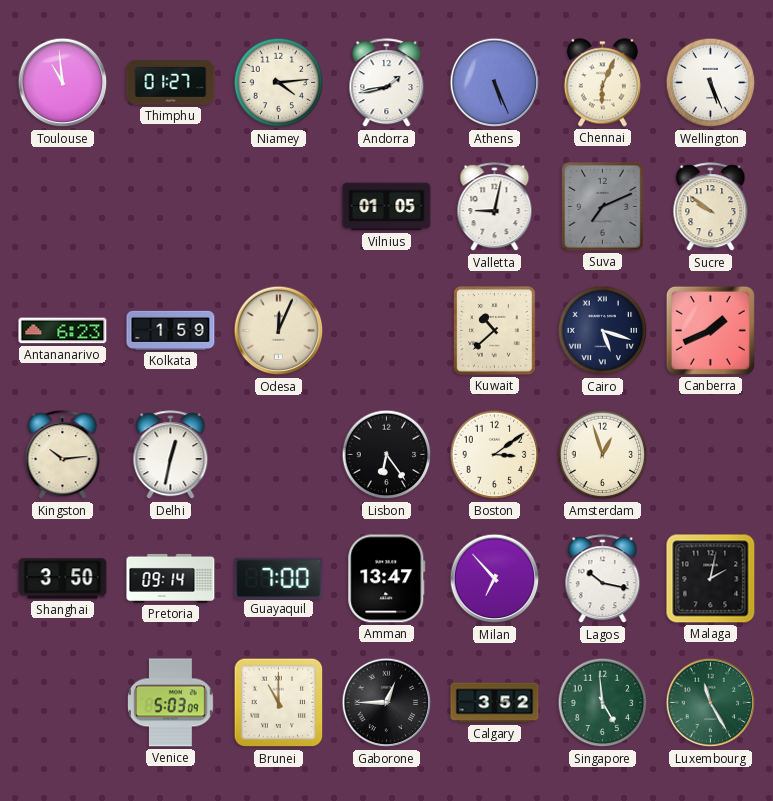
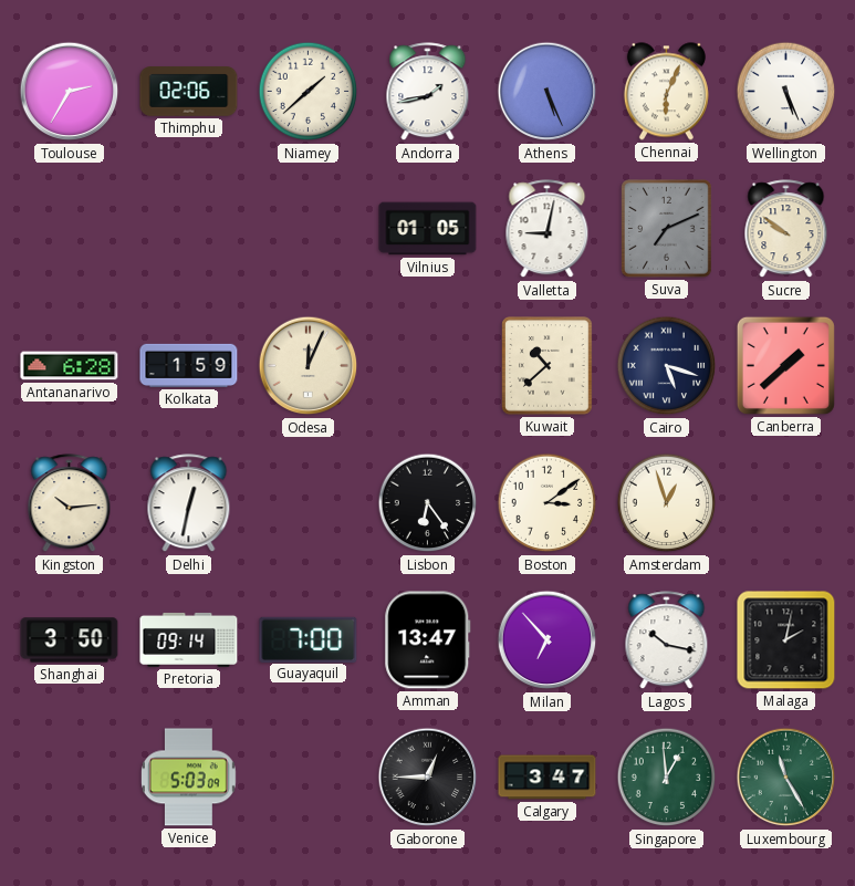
Toulouse: 10:59 -> 2:35 (70, 92)
Thimphu: 01:27 -> 02:06 (189, 92)
Niamey: 4:14 -> 1:38 (309, 92)
Antananarivo: 6:23 -> 6:28 (70, 366)
Canberra: 1:41 -> 1:38 (785, 365)
Brunei: 11:00 -> none (279, 703)
Calgary: 3:52 -> 3:47 (548, 778)
Singapore: 4:59 -> 12:59 (667, 778)
